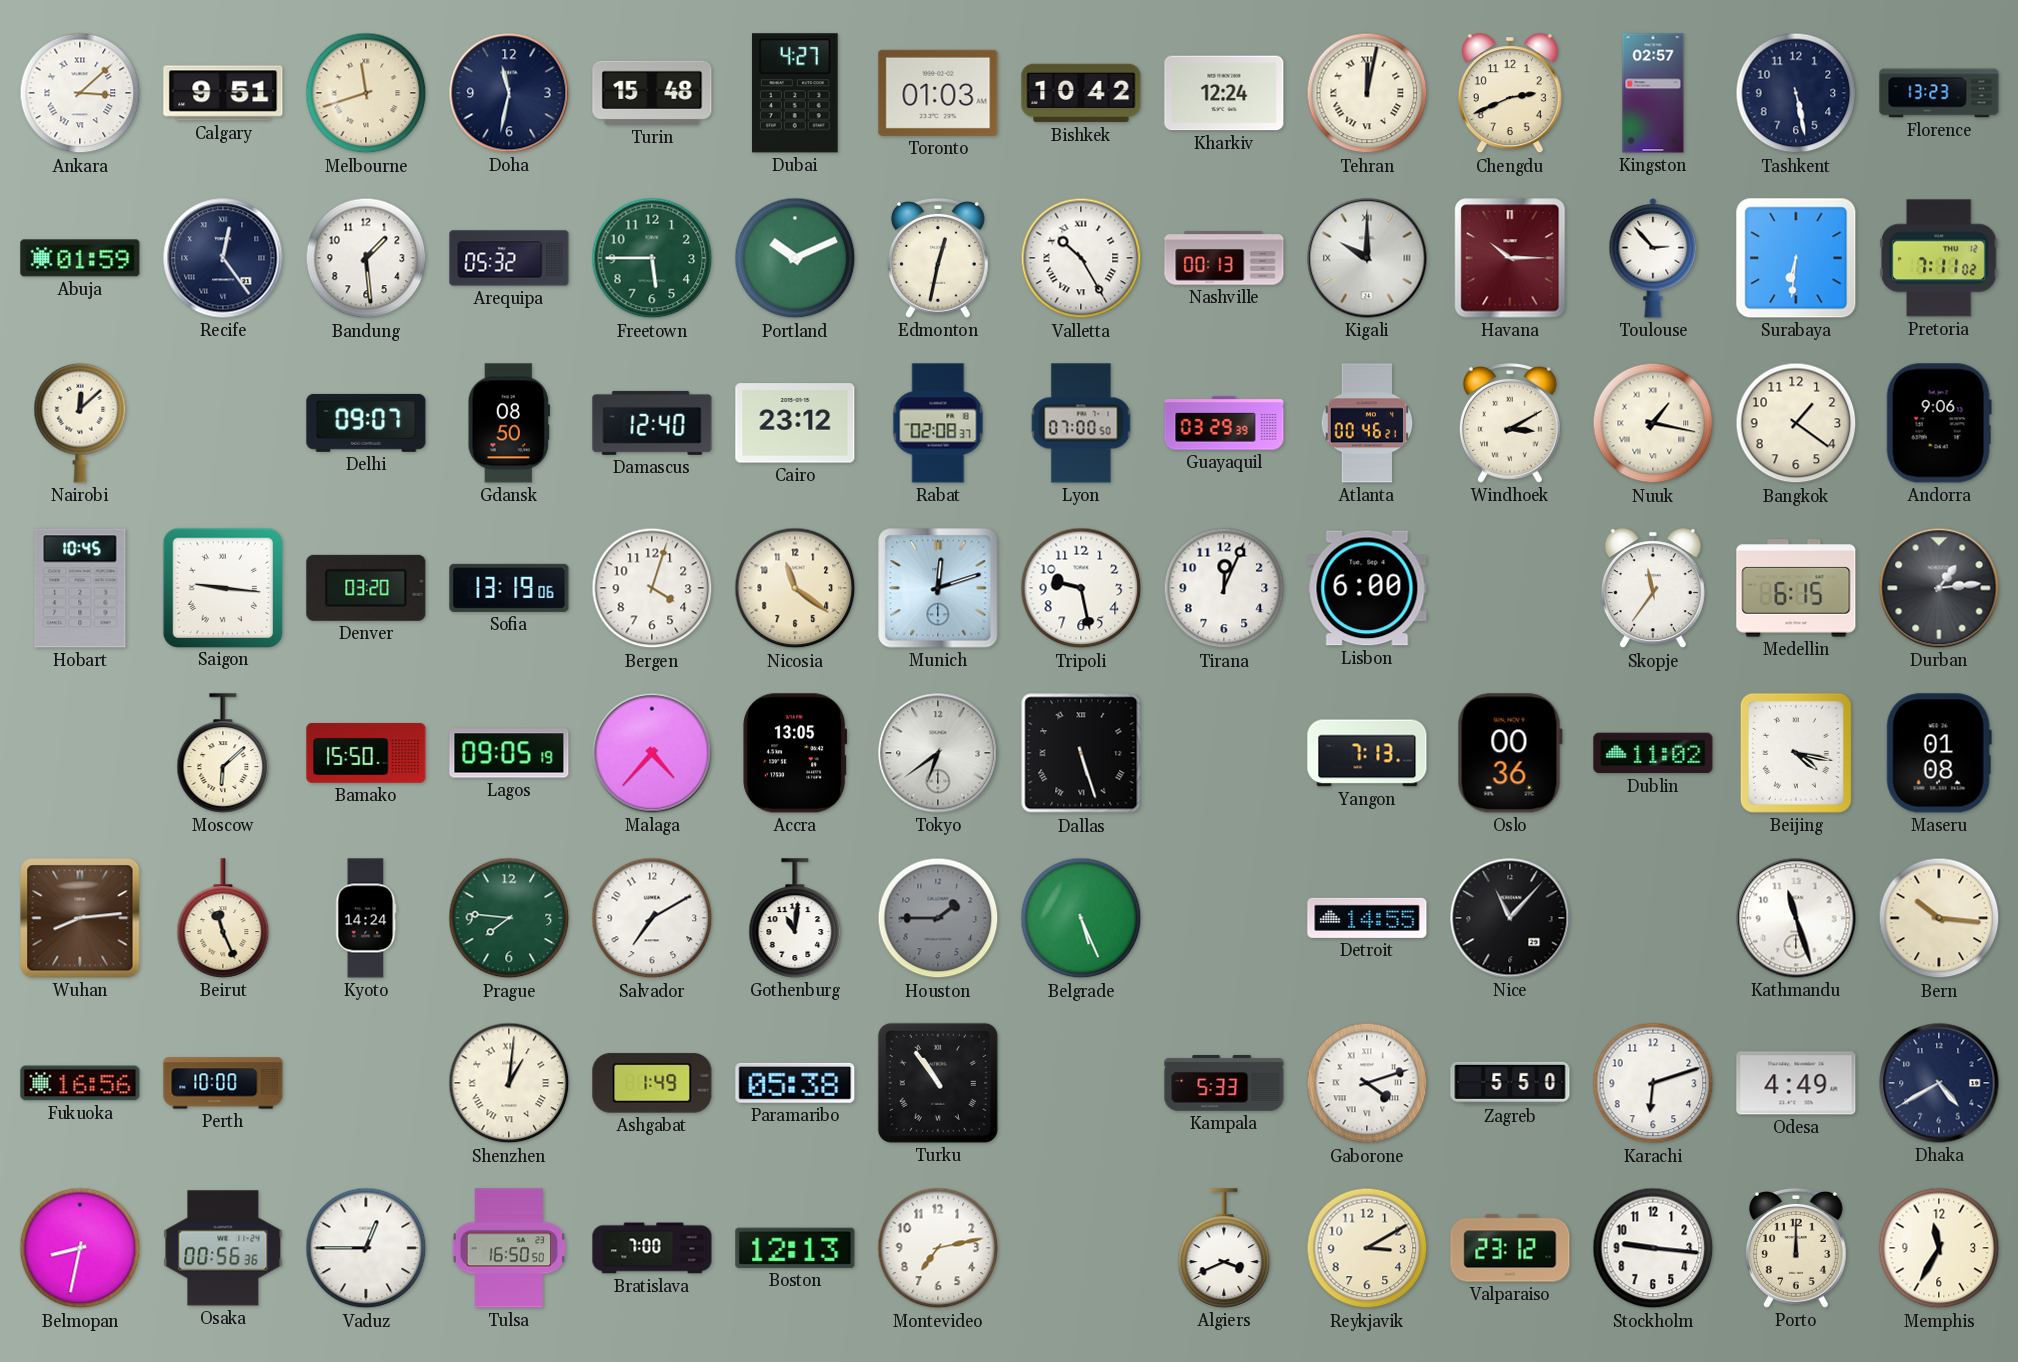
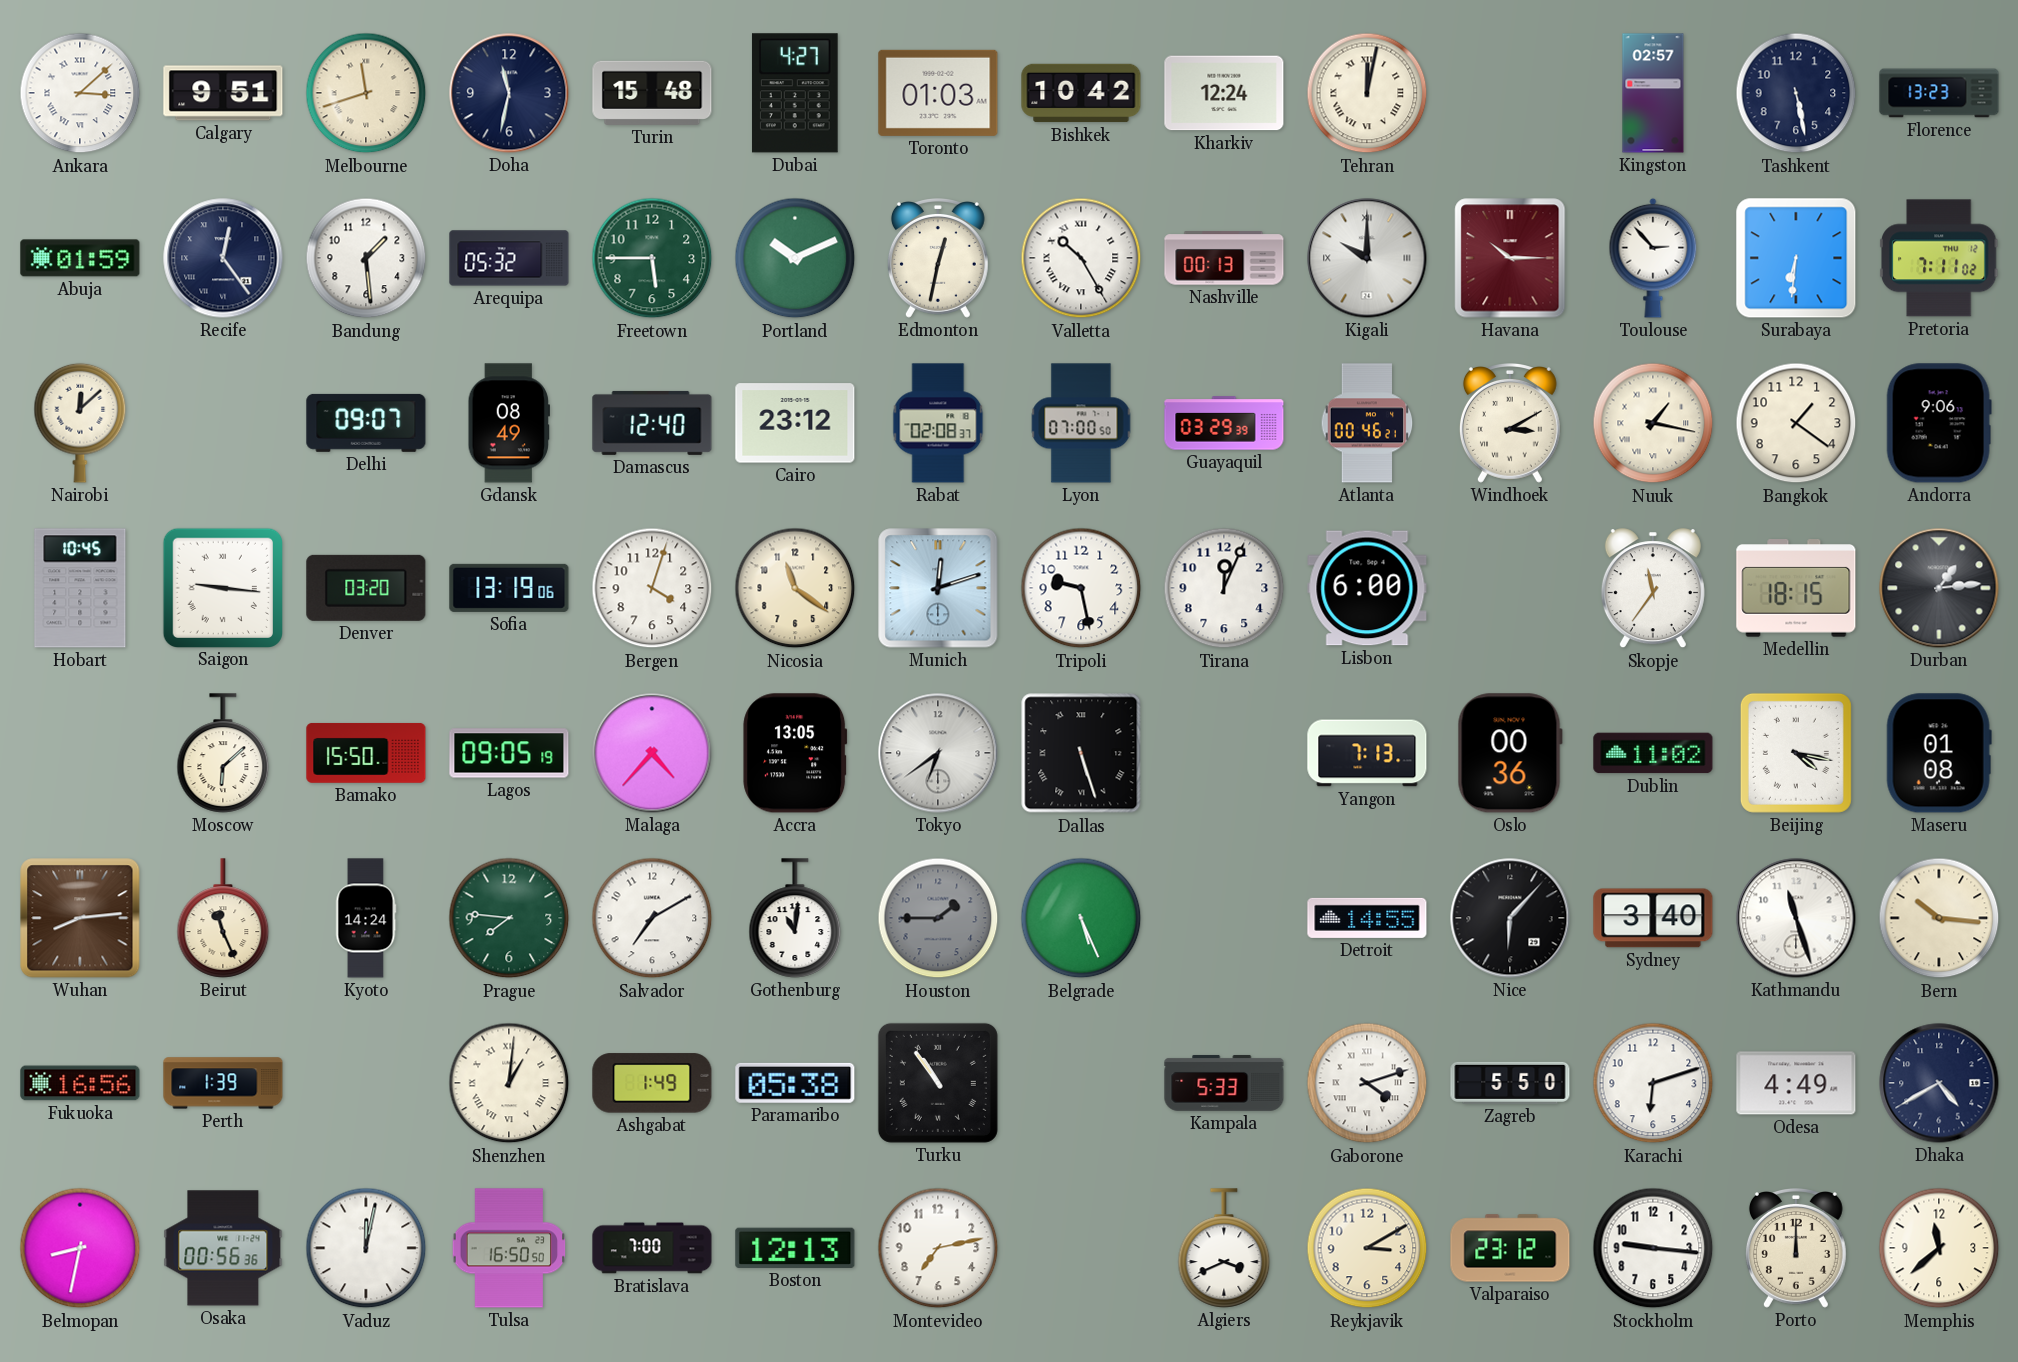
Chengdu: 2:41 -> none (1510, 94)
Gdansk: 08:50 -> 08:49 (508, 423)
Medellin: 6:15 -> 18:15 (1796, 589)
Nice: 11:07 -> 6:07 (1510, 918)
Sydney: none -> 3:40 (1653, 918)
Perth: 10:00 -> 1:39 (223, 1083)
Vaduz: 12:45 -> 12:02 (366, 1248)
Memphis: 11:35 -> 11:38 (1939, 1248)
